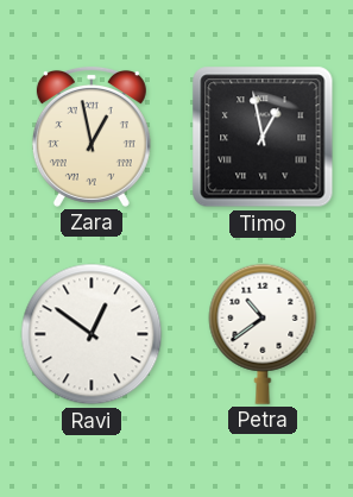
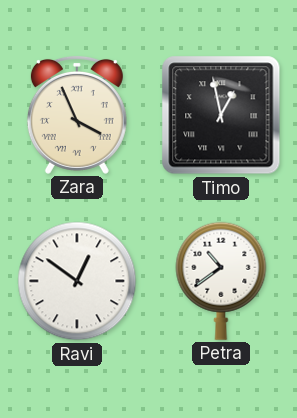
Zara: 12:58 -> 3:56 (77, 115)
